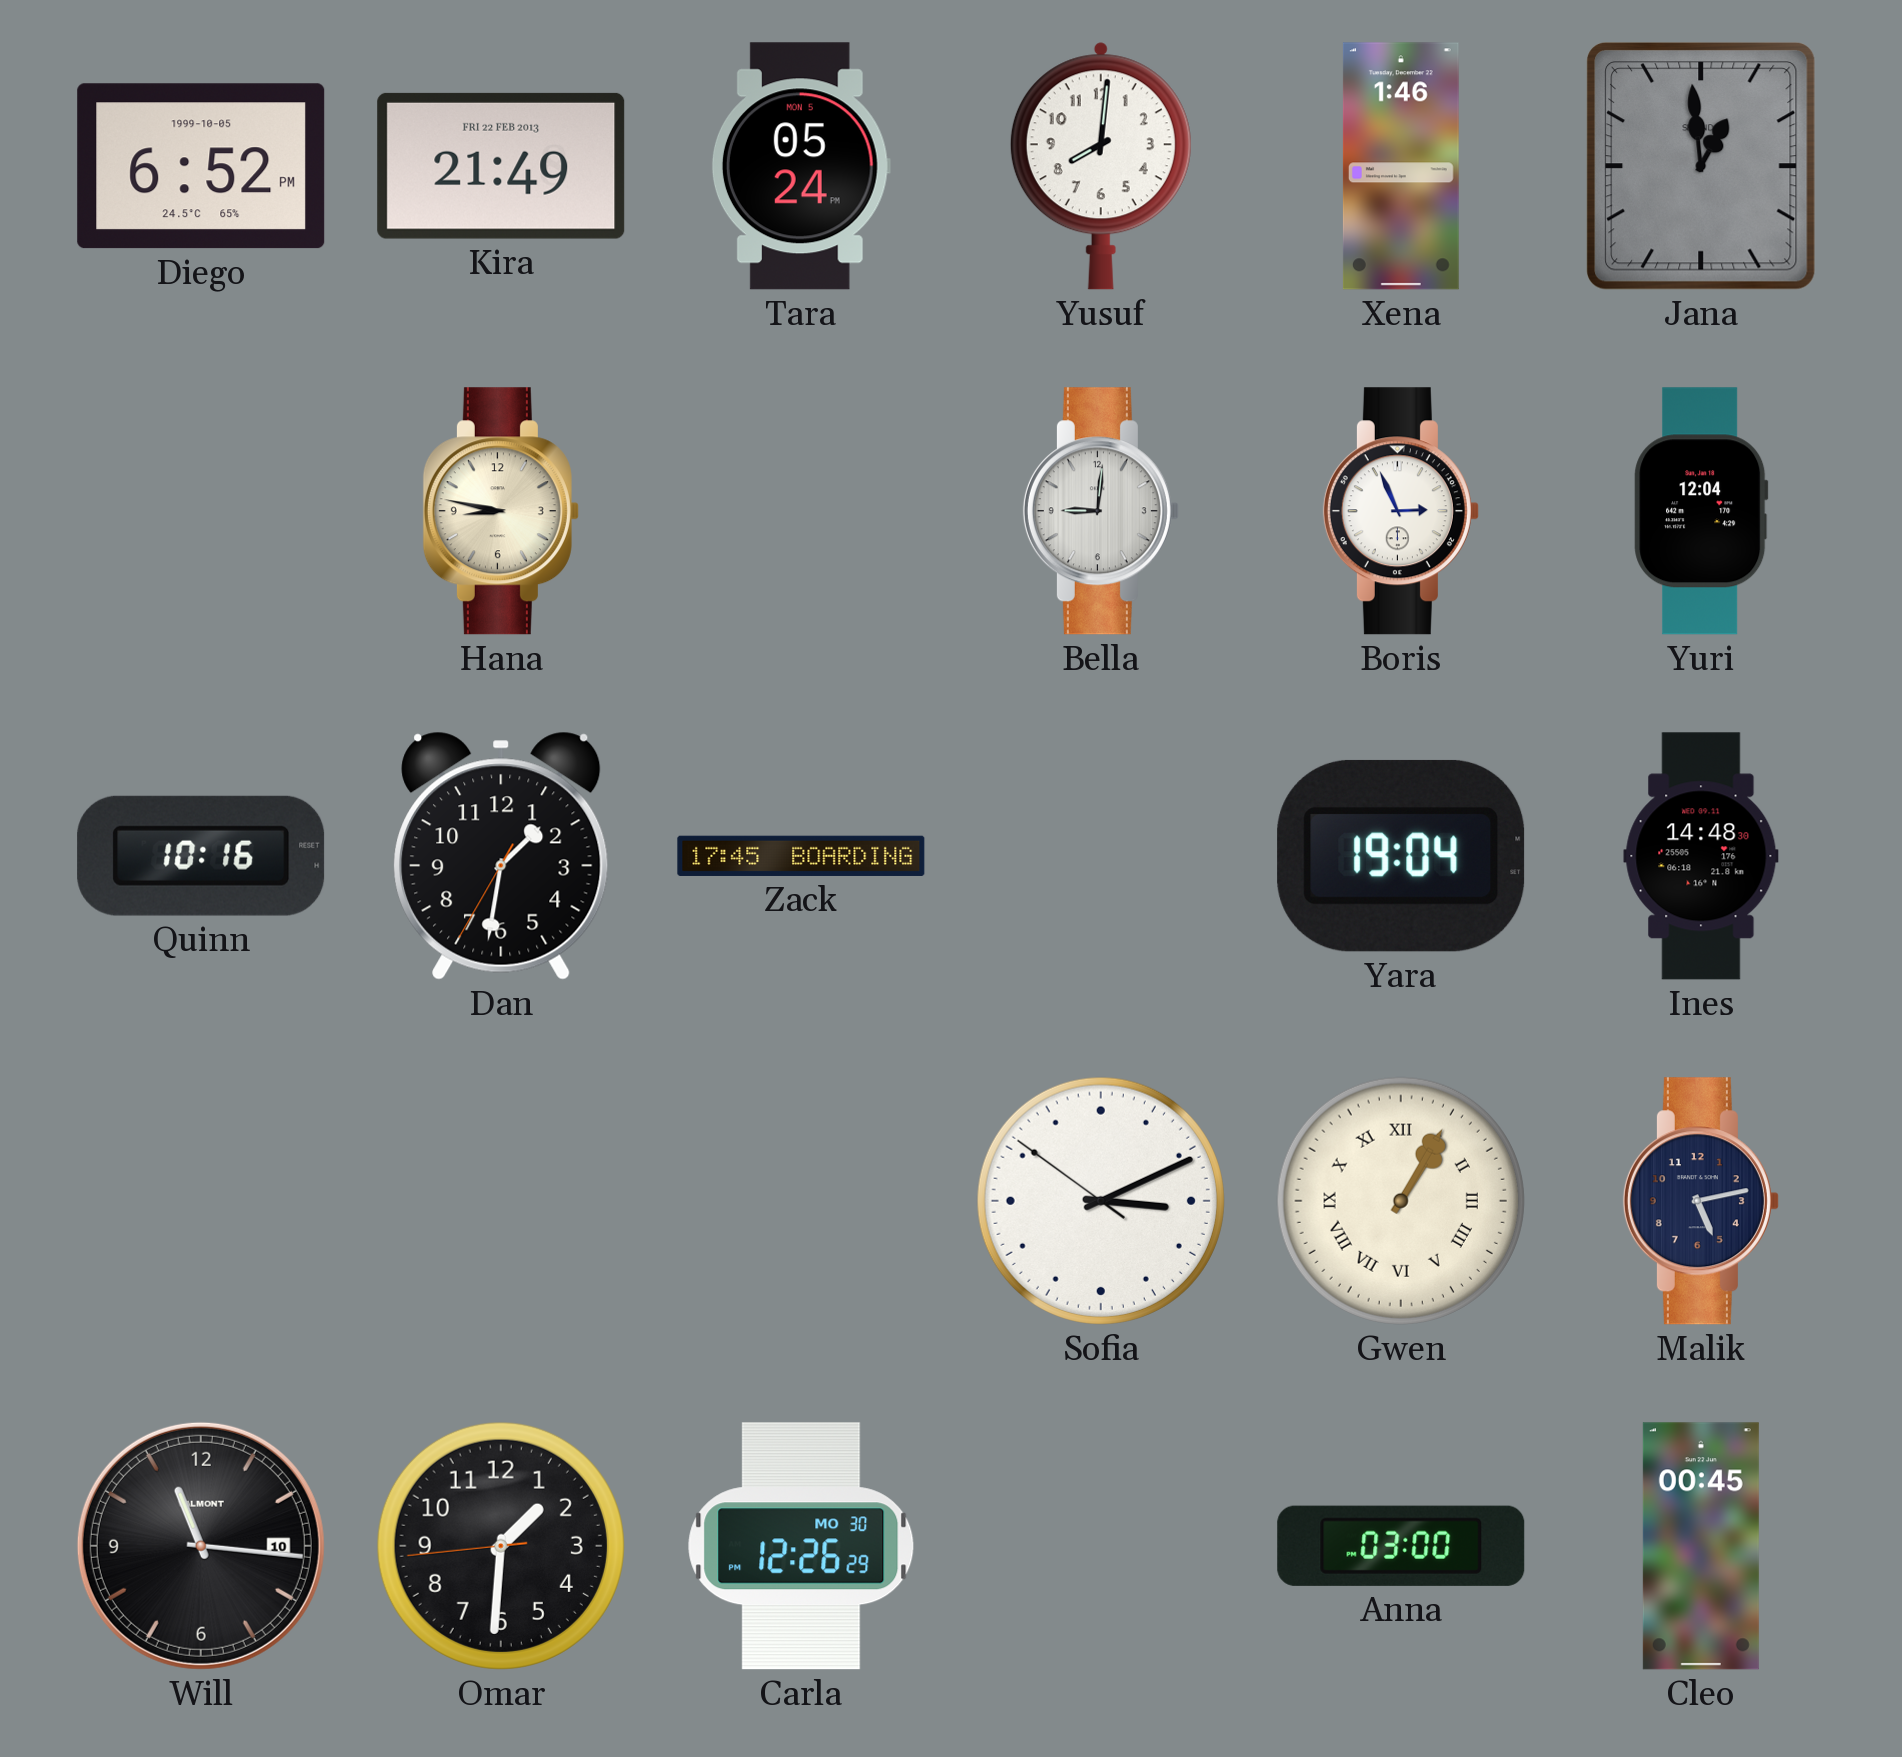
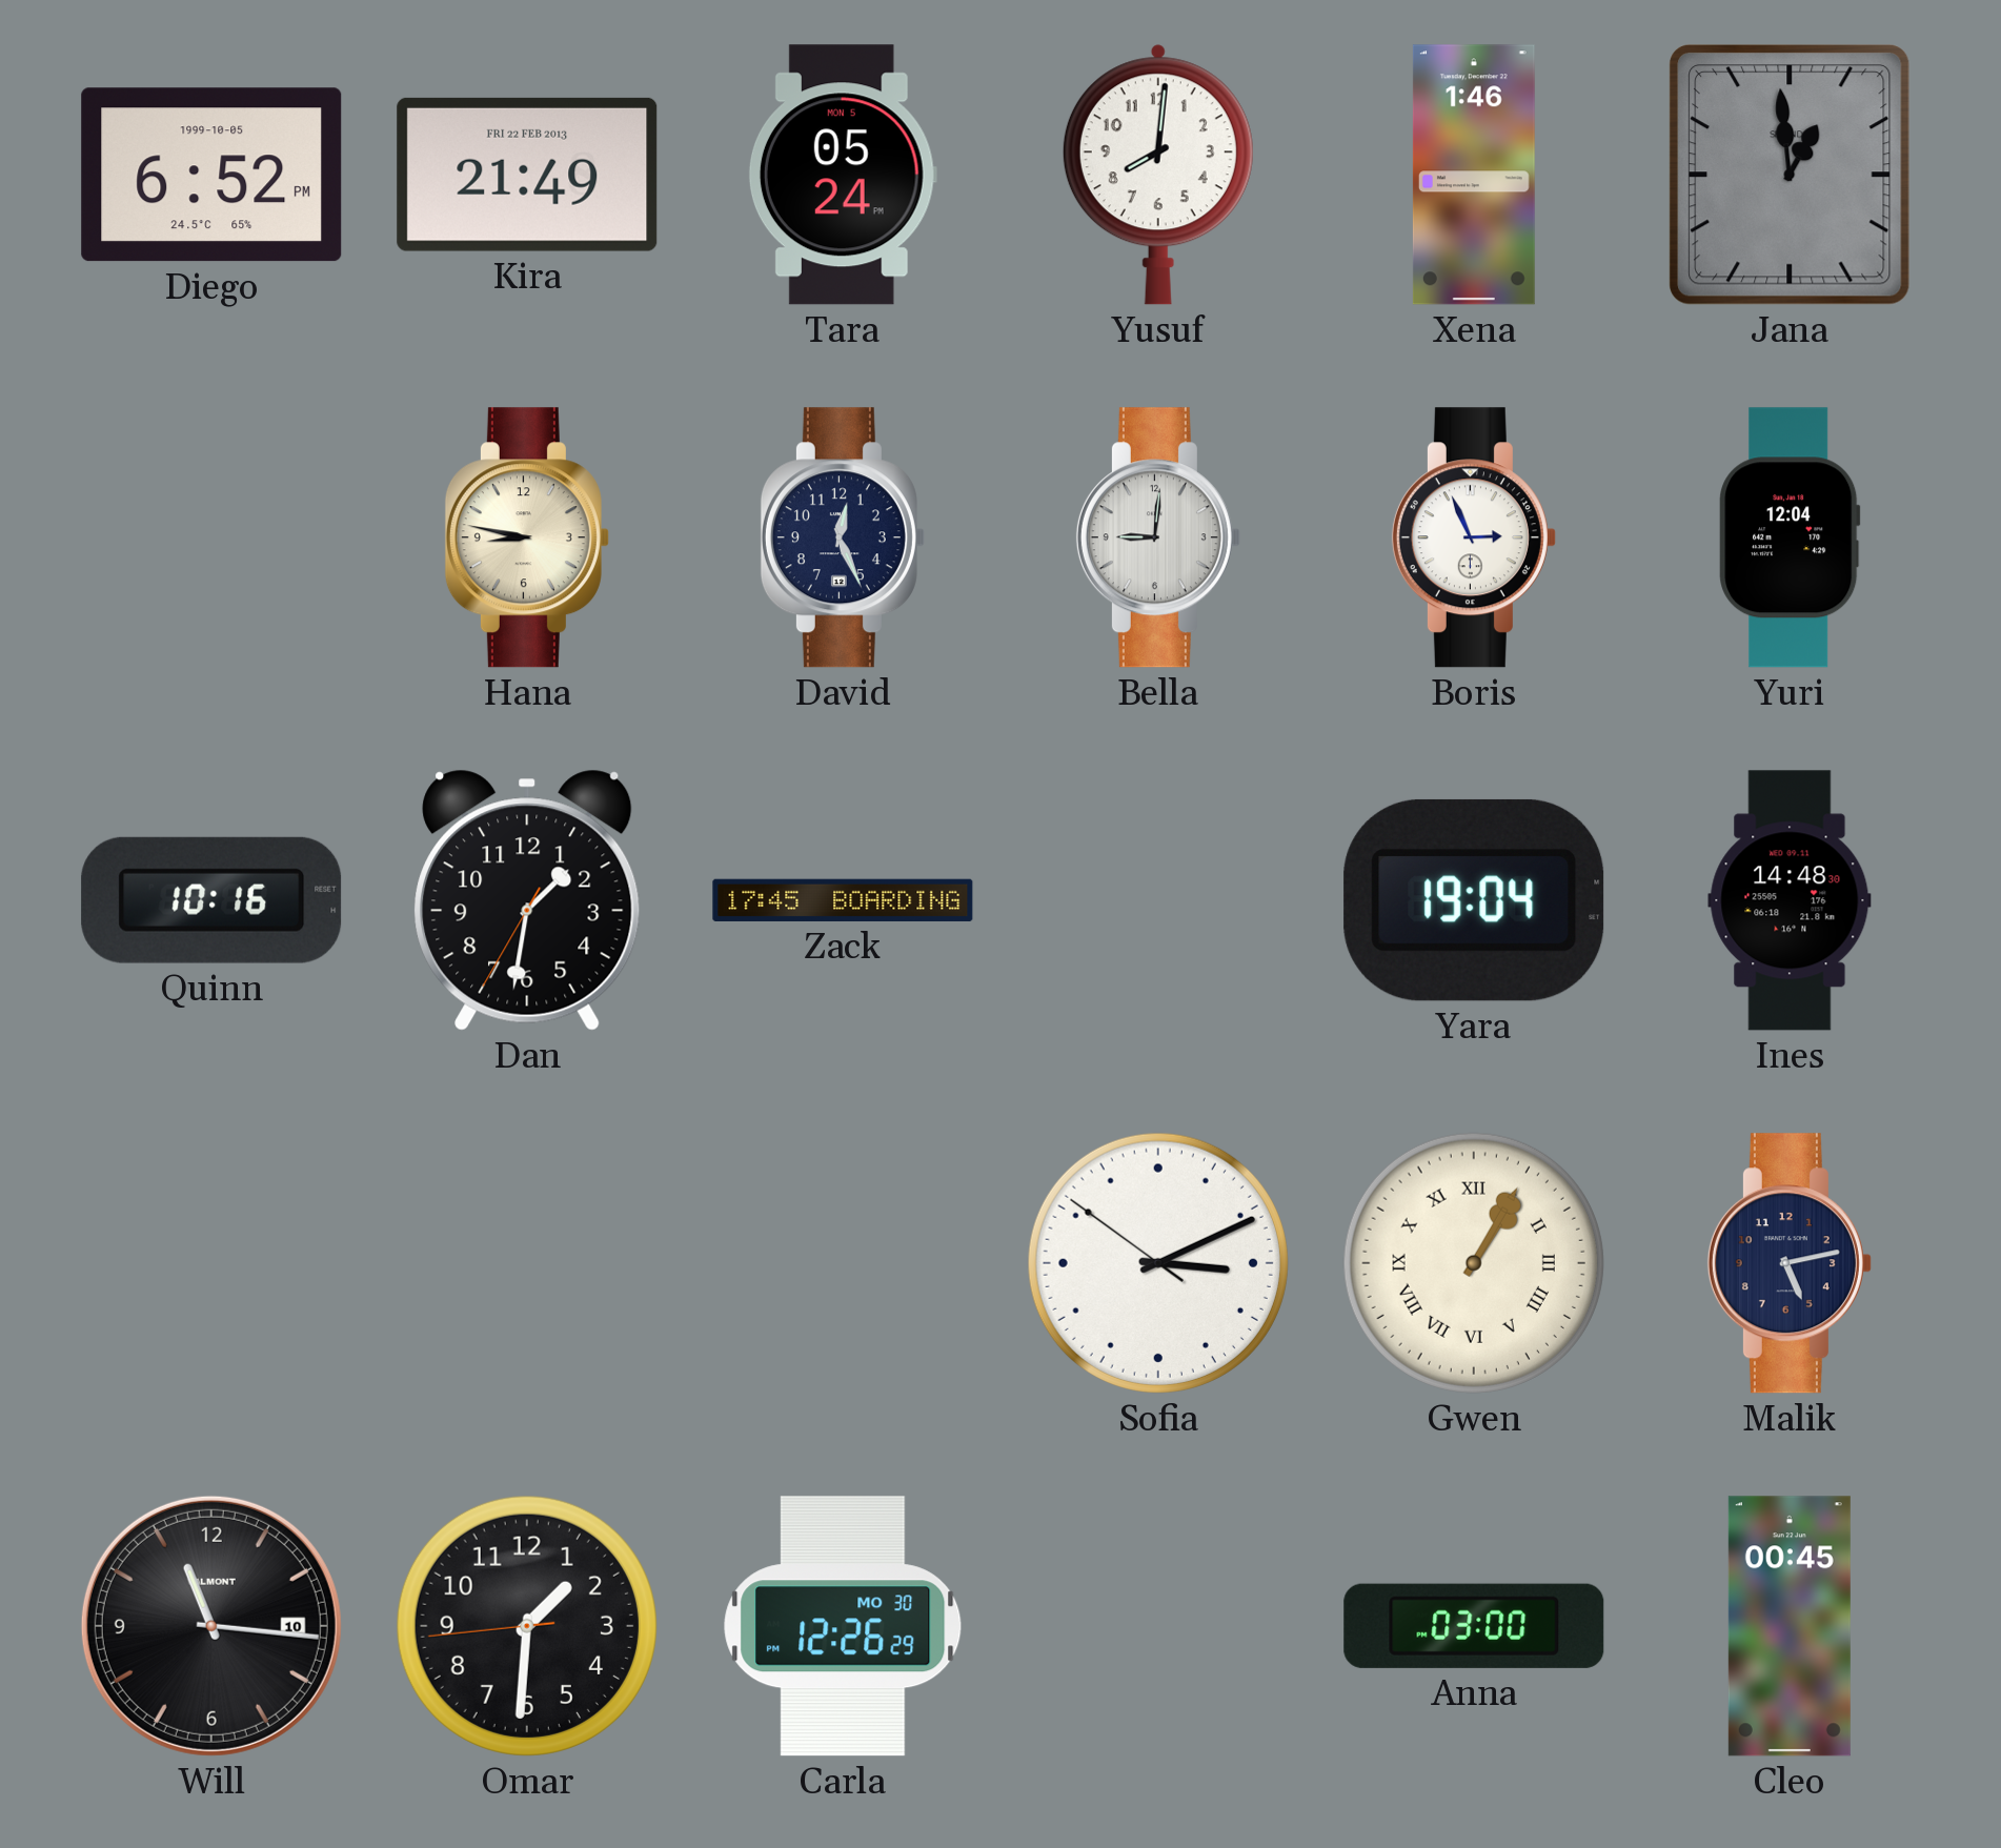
David: none -> 12:26 (843, 537)
